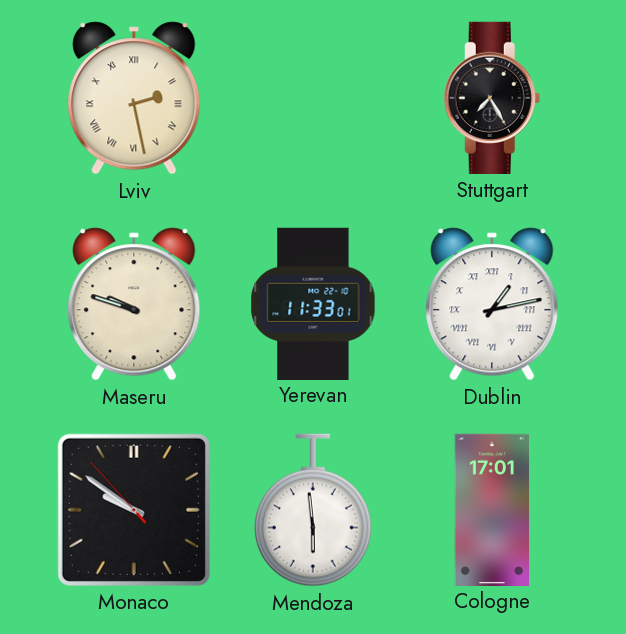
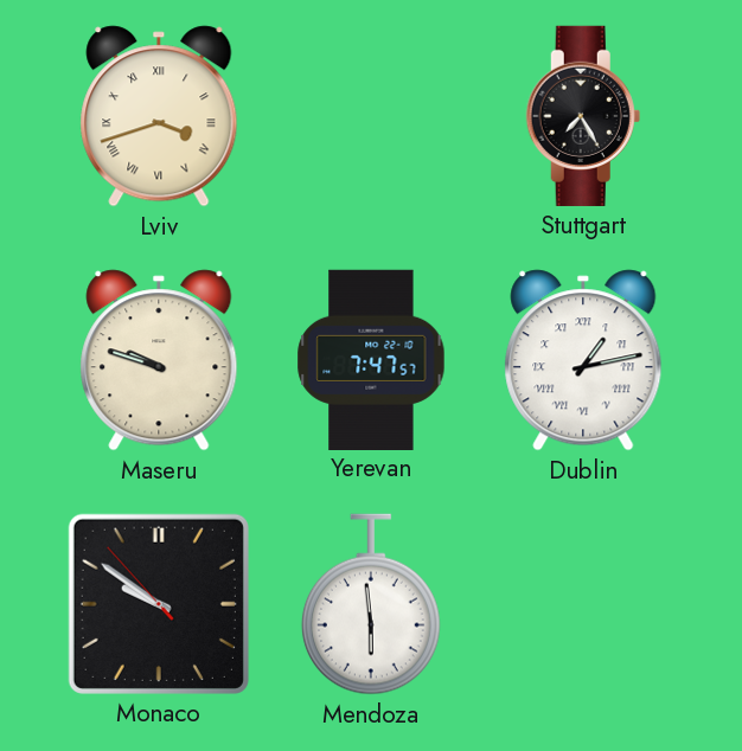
Lviv: 2:28 -> 3:42 (159, 116)
Yerevan: 11:33 -> 7:47 (371, 359)
Cologne: 17:01 -> none (491, 509)
